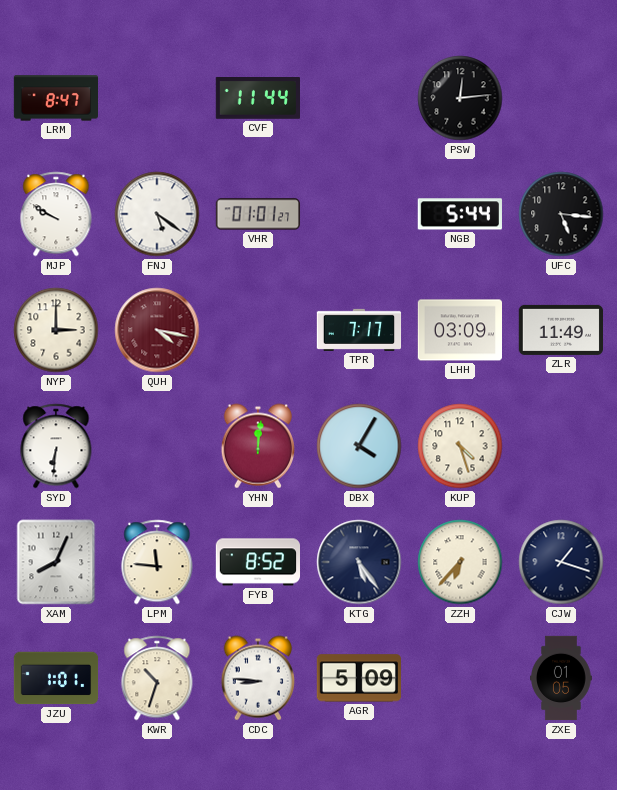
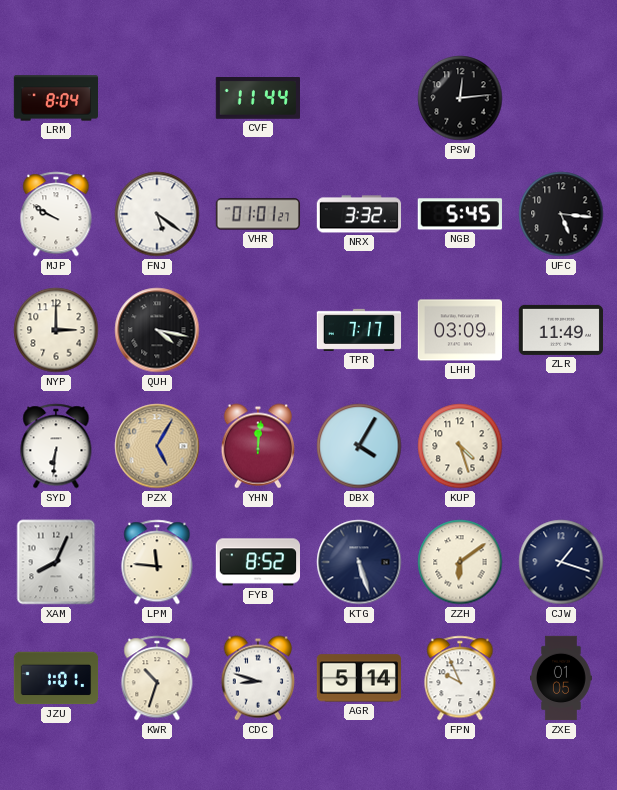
LRM: 8:47 -> 8:04 (56, 98)
NRX: none -> 3:32 (358, 214)
NGB: 5:44 -> 5:45 (460, 214)
QUH dial: burgundy -> black (157, 330)
PZX: none -> 5:05 (157, 446)
KTG: 5:24 -> 5:27 (359, 562)
ZZH: 6:37 -> 6:09 (460, 562)
CDC: 8:46 -> 8:48 (258, 678)
AGR: 5:09 -> 5:14 (358, 678)
FPN: none -> 9:56 (460, 678)
